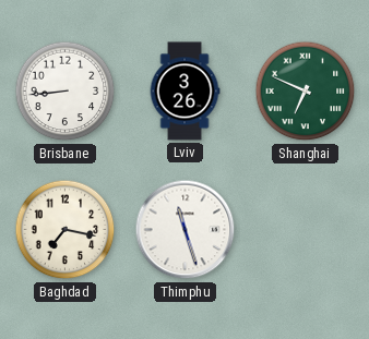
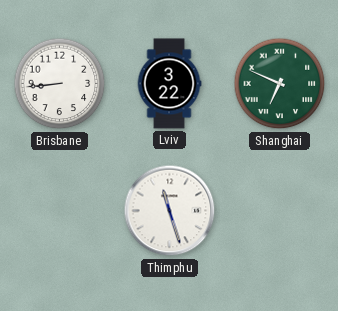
Lviv: 3:26 -> 3:22 (169, 84)
Baghdad: 7:17 -> none (66, 230)
